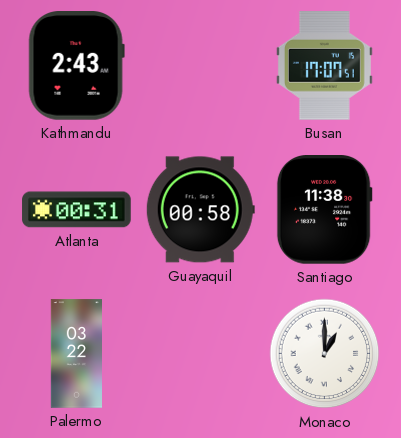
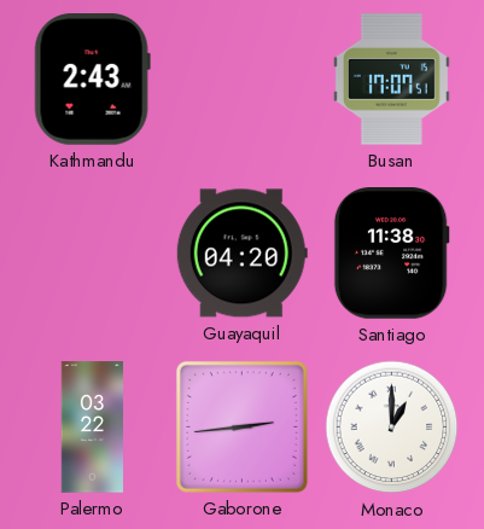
Atlanta: 00:31 -> none (77, 210)
Guayaquil: 00:58 -> 04:20 (241, 254)
Gaborone: none -> 2:44 (241, 426)
